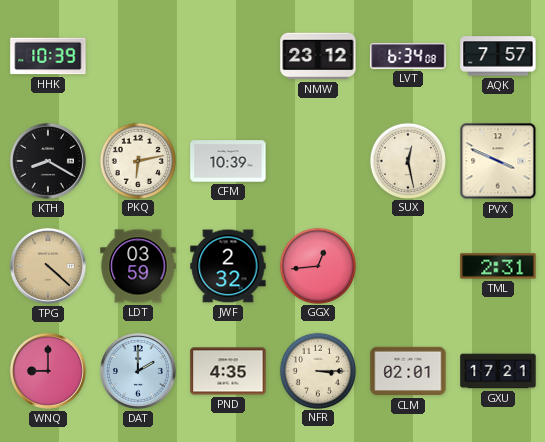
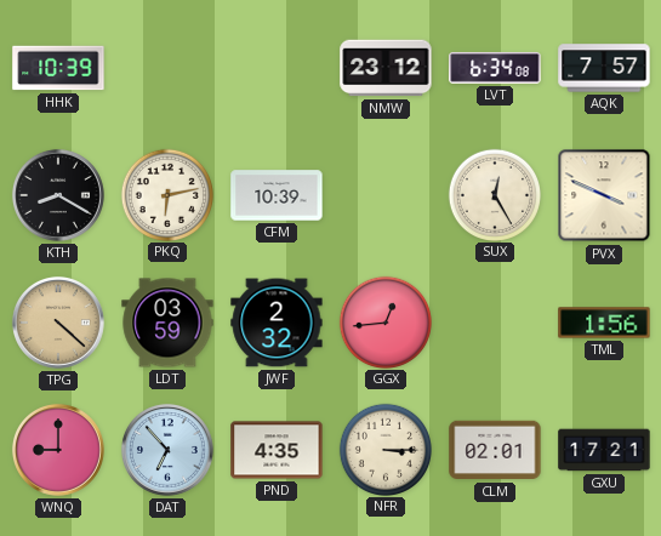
SUX: 12:28 -> 12:25 (494, 194)
TML: 2:31 -> 1:56 (604, 323)
DAT: 2:00 -> 6:53 (167, 450)
